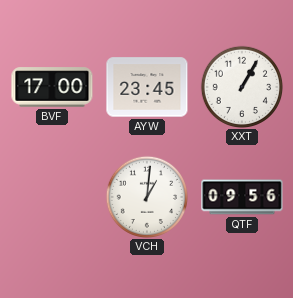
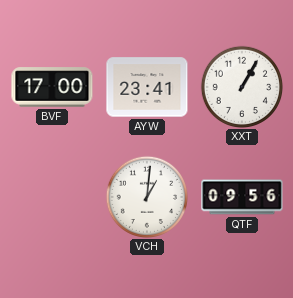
AYW: 23:45 -> 23:41 (147, 87)
